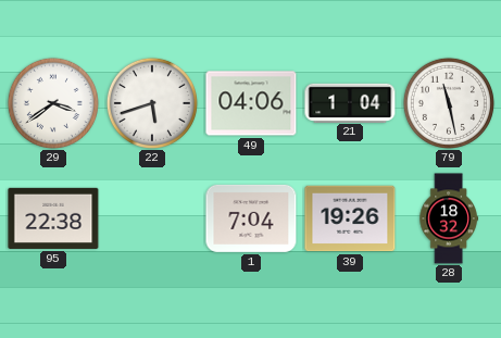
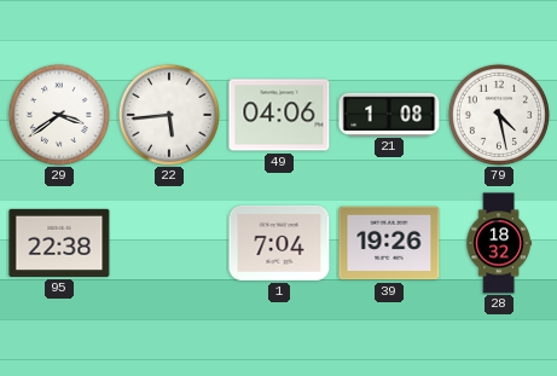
22: 5:42 -> 5:44 (169, 115)
21: 1:04 -> 1:08 (389, 114)
79: 11:28 -> 4:28 (499, 115)
